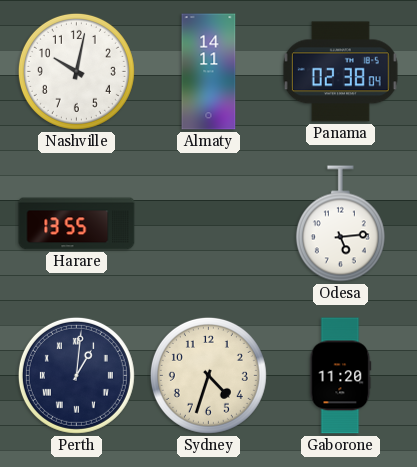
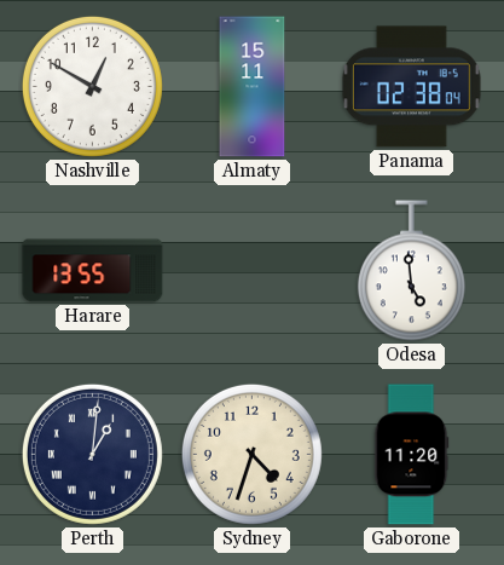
Nashville: 10:02 -> 12:50 (92, 86)
Almaty: 14:11 -> 15:11 (253, 87)
Odesa: 5:14 -> 4:59 (411, 271)
